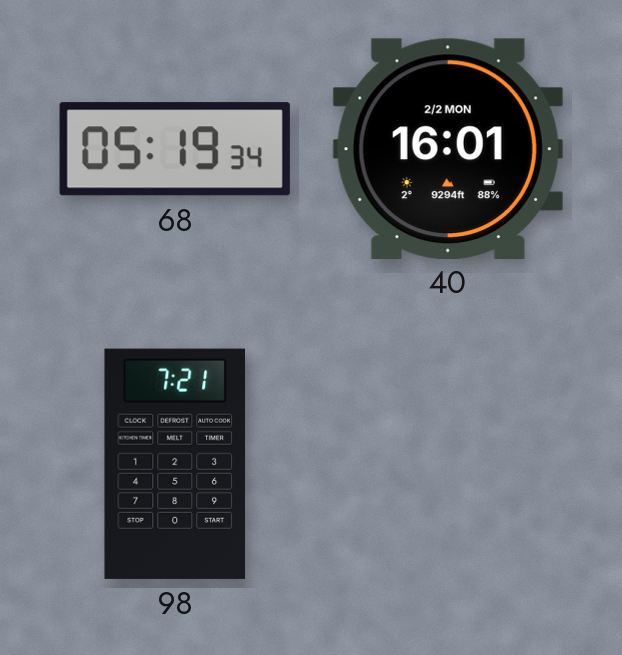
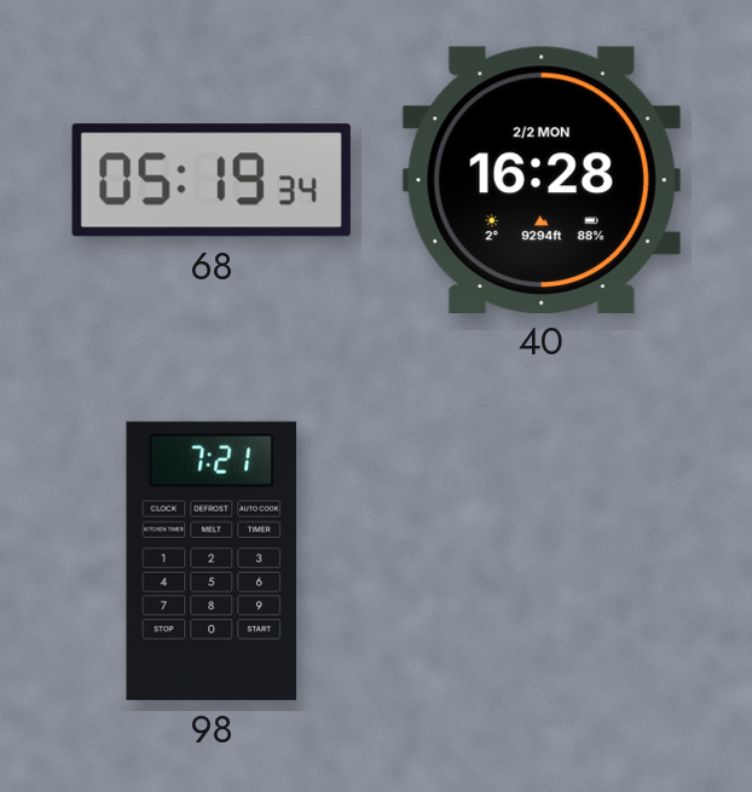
40: 16:01 -> 16:28 (542, 179)
